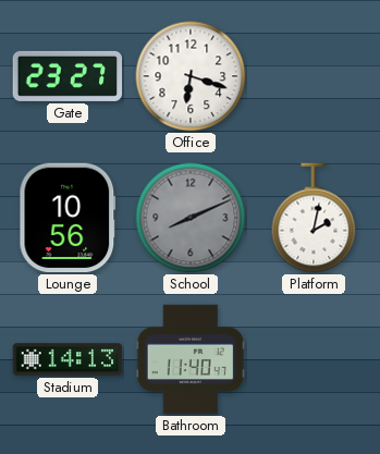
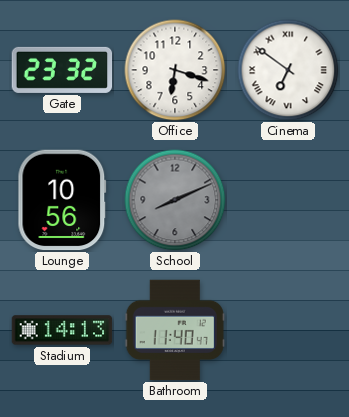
Gate: 23:27 -> 23:32 (62, 70)
Cinema: none -> 6:51 (288, 70)
Platform: 2:02 -> none (314, 218)
